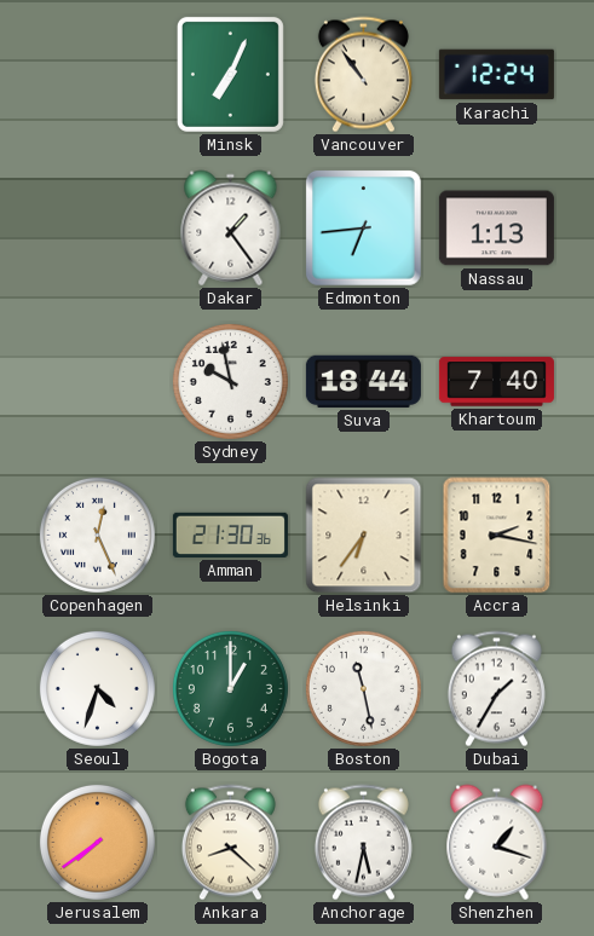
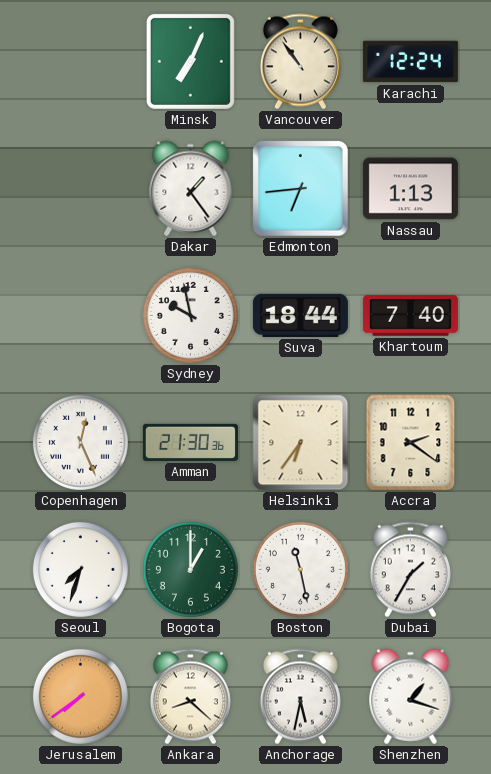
Accra: 2:17 -> 2:21 (411, 443)
Seoul: 4:33 -> 7:33 (80, 569)
